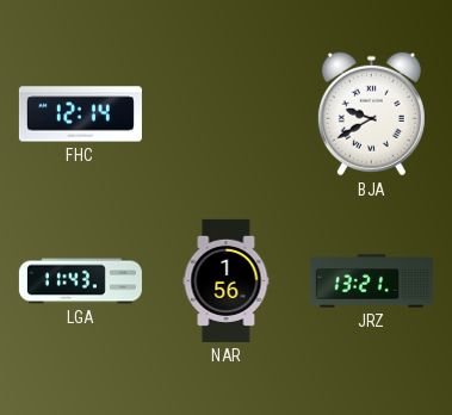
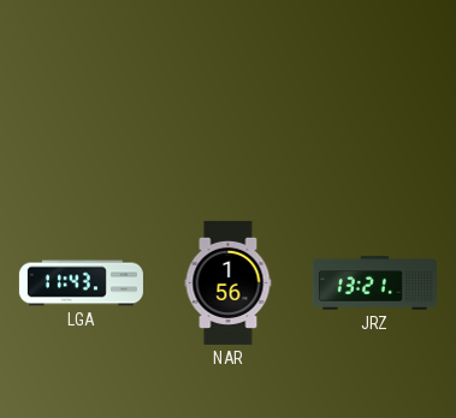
FHC: 12:14 -> none (80, 114)
BJA: 9:40 -> none (371, 114)
